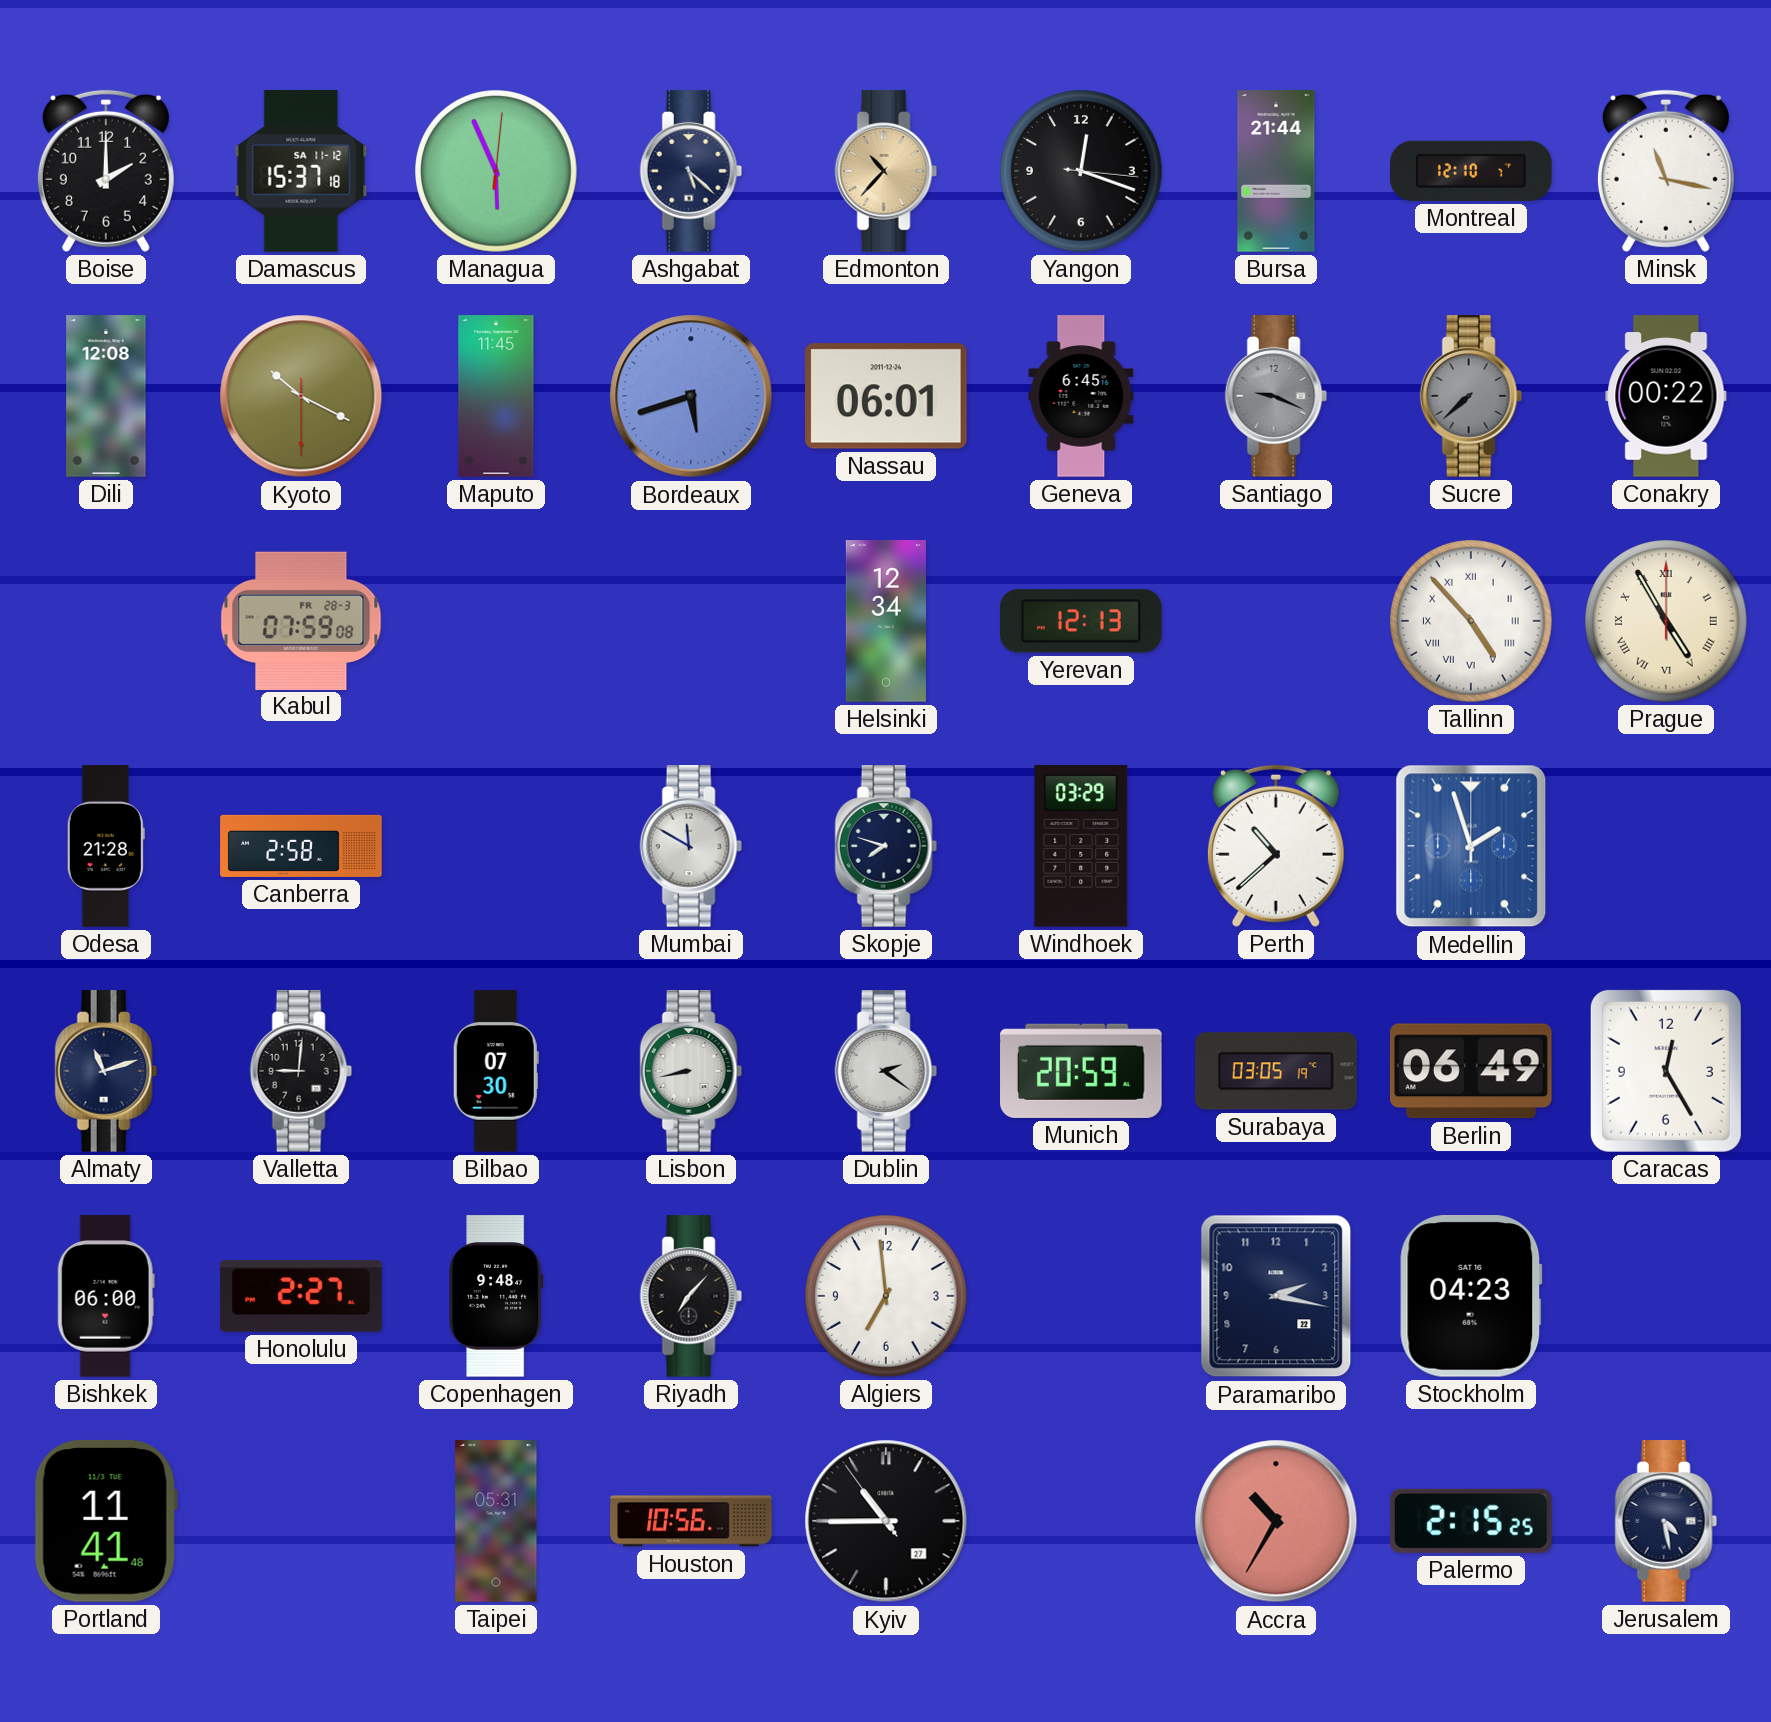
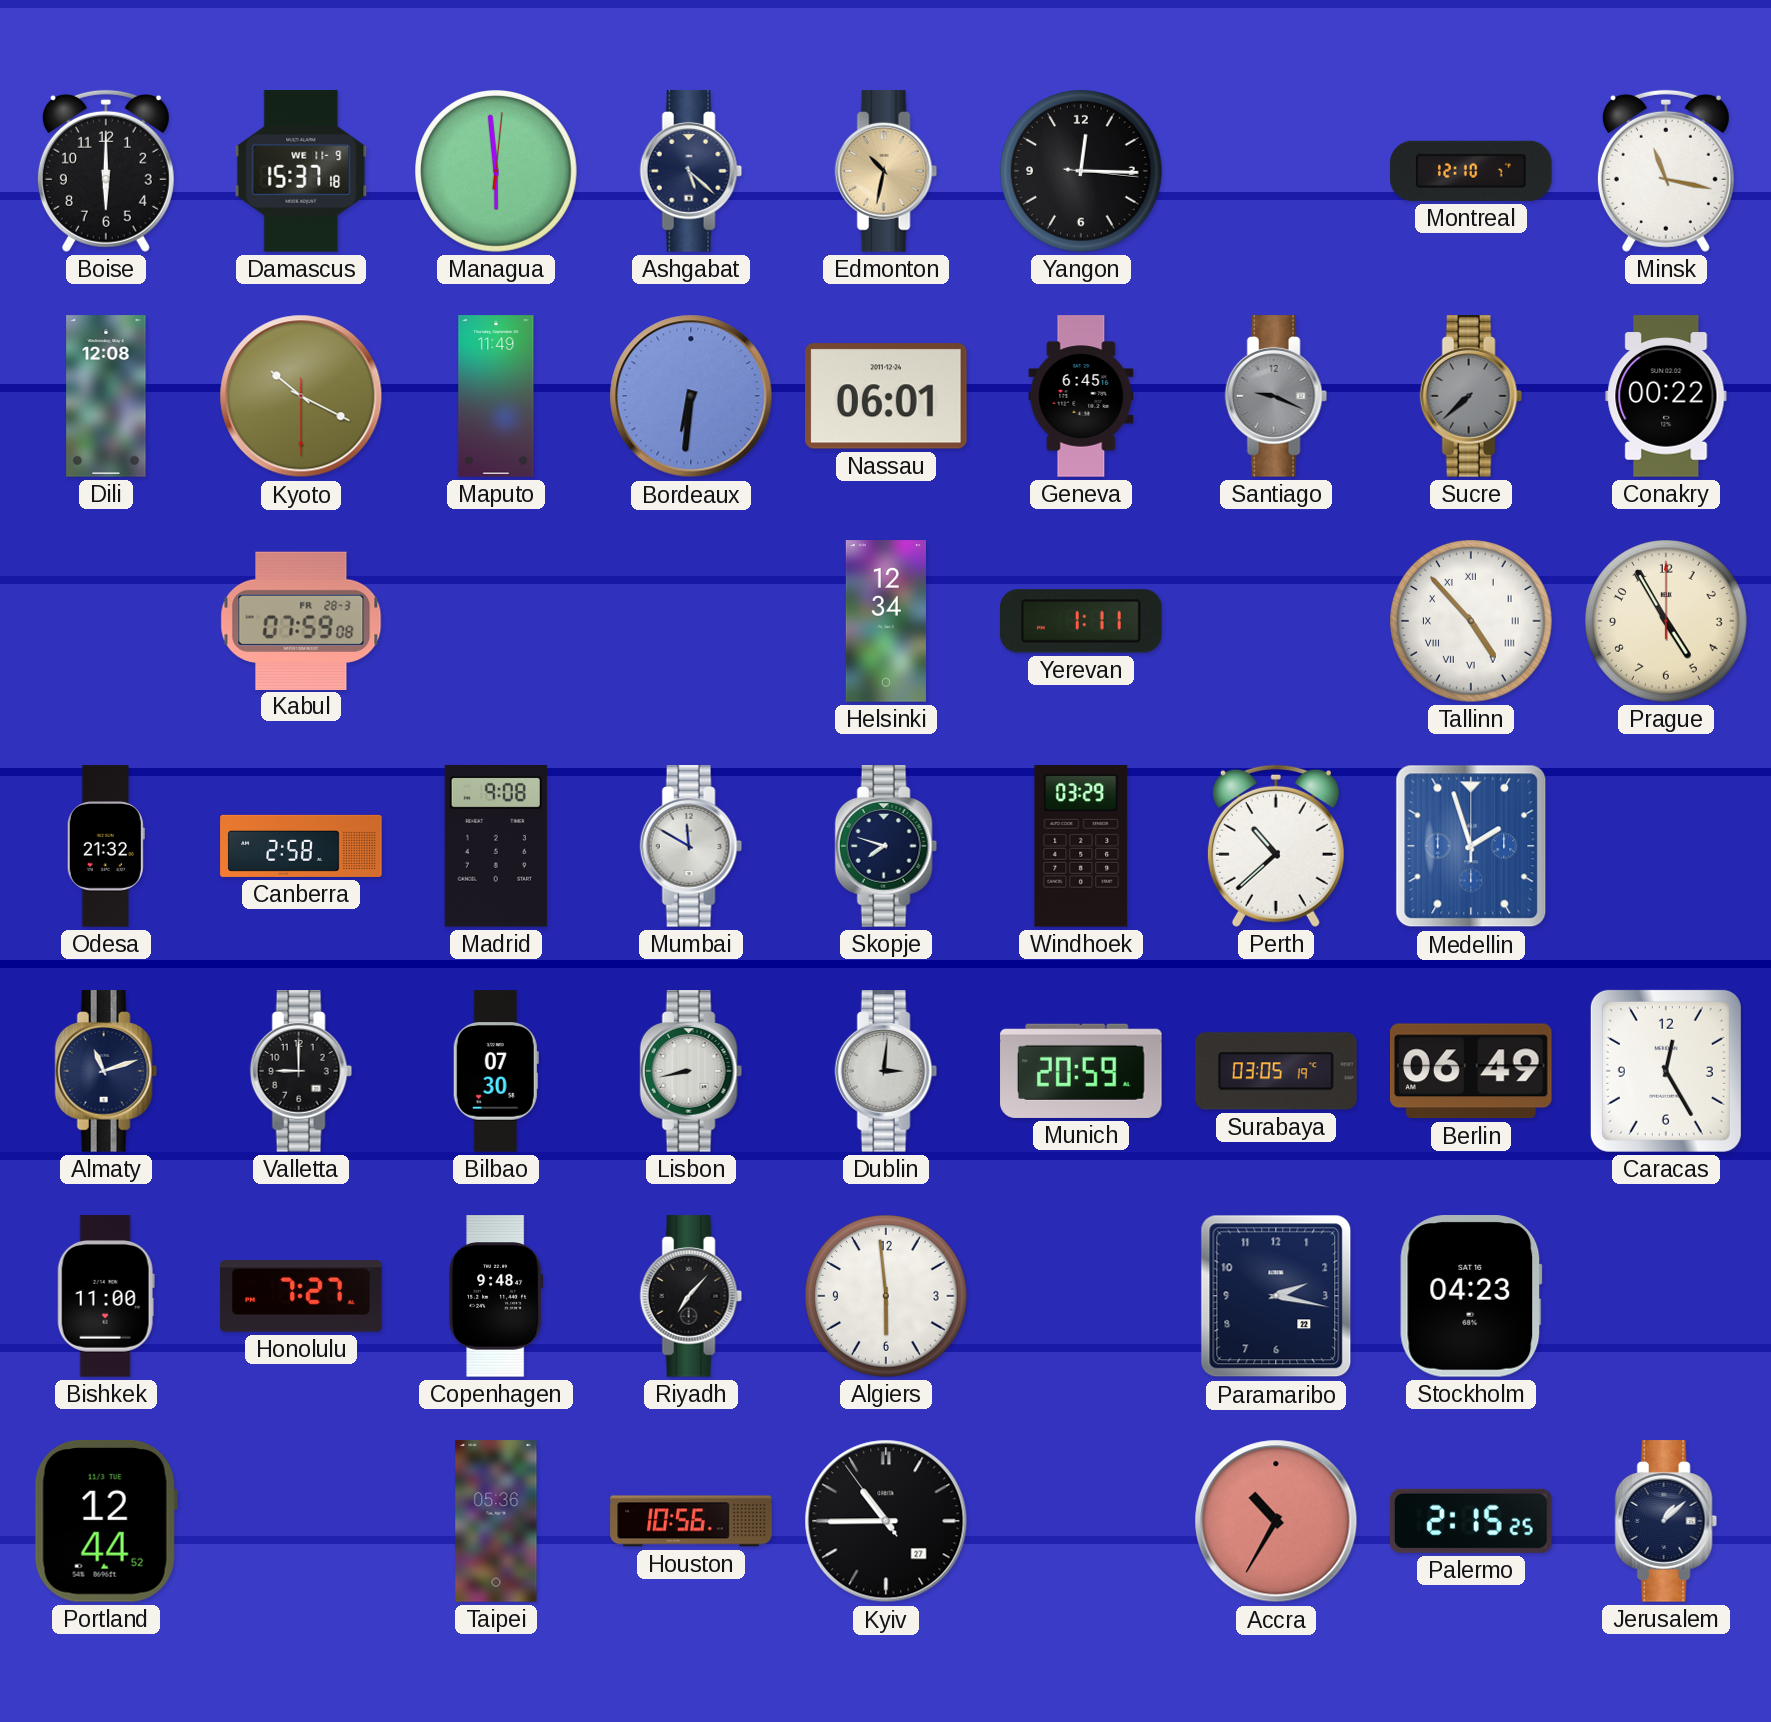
Boise: 2:00 -> 6:00 (106, 171)
Damascus date: SA 11-12 -> WE 11-9 (301, 171)
Managua: 5:56 -> 5:59 (497, 172)
Edmonton: 10:37 -> 10:32 (886, 171)
Yangon: 12:18 -> 12:15 (1082, 172)
Bursa: 21:44 -> none (1276, 171)
Maputo: 11:45 -> 11:49 (496, 396)
Bordeaux: 5:42 -> 6:31 (691, 396)
Yerevan: 12:13 -> 1:11 (1081, 621)
Prague numerals: Roman -> Arabic (1667, 622)
Odesa: 21:28 -> 21:32 (106, 846)
Madrid: none -> 9:08 (496, 847)
Valletta: 9:01 -> 9:00 (301, 1071)
Dublin: 2:21 -> 3:01 (886, 1071)
Bishkek: 06:00 -> 11:00 (106, 1296)
Honolulu: 2:27 -> 7:27 (301, 1296)
Algiers: 6:59 -> 5:59 (887, 1297)
Portland: 11:41 -> 12:44 (106, 1521)
Taipei: 05:31 -> 05:36 (496, 1521)
Jerusalem: 4:28 -> 1:08 (1666, 1521)
